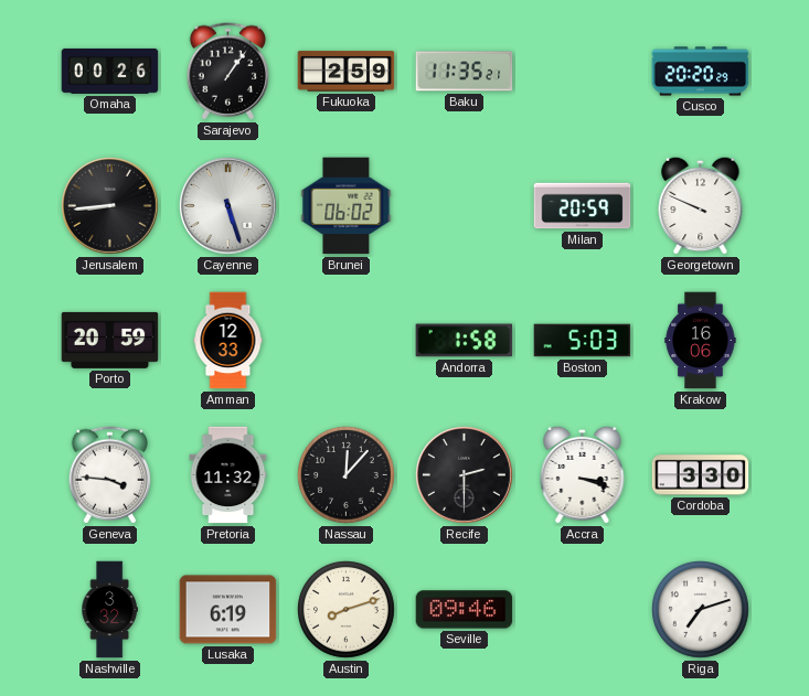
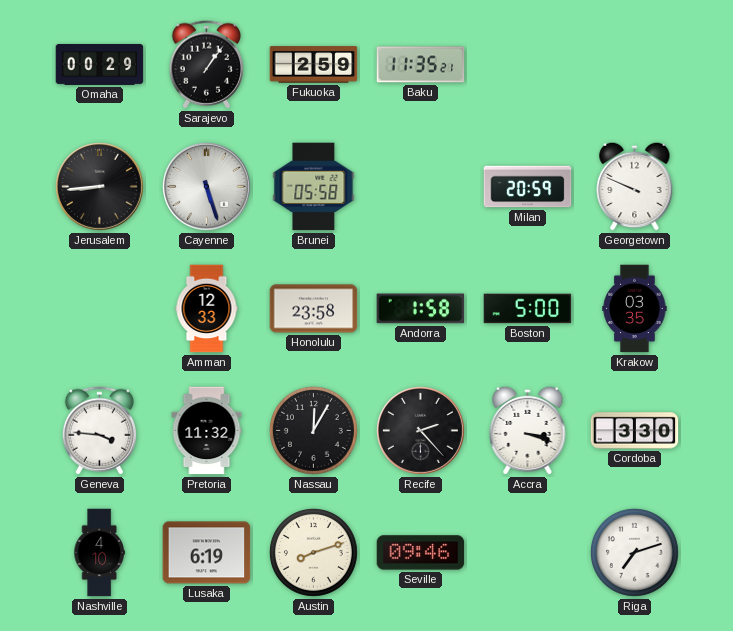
Omaha: 00:26 -> 00:29 (100, 64)
Cusco: 20:20 -> none (701, 72)
Brunei: 06:02 -> 05:58 (314, 187)
Porto: 20:59 -> none (110, 340)
Honolulu: none -> 23:58 (314, 309)
Boston: 5:03 -> 5:00 (528, 309)
Krakow: 16:06 -> 03:35 (635, 309)
Nassau: 12:07 -> 12:05 (314, 431)
Recife: 2:30 -> 2:23 (421, 431)
Nashville: 3:32 -> 4:10 (99, 553)
